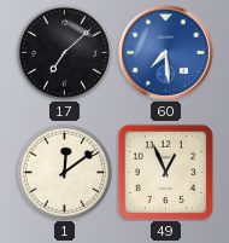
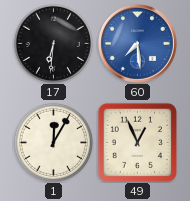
17: 7:08 -> 6:31 (53, 43)
1: 12:09 -> 12:05 (53, 142)
